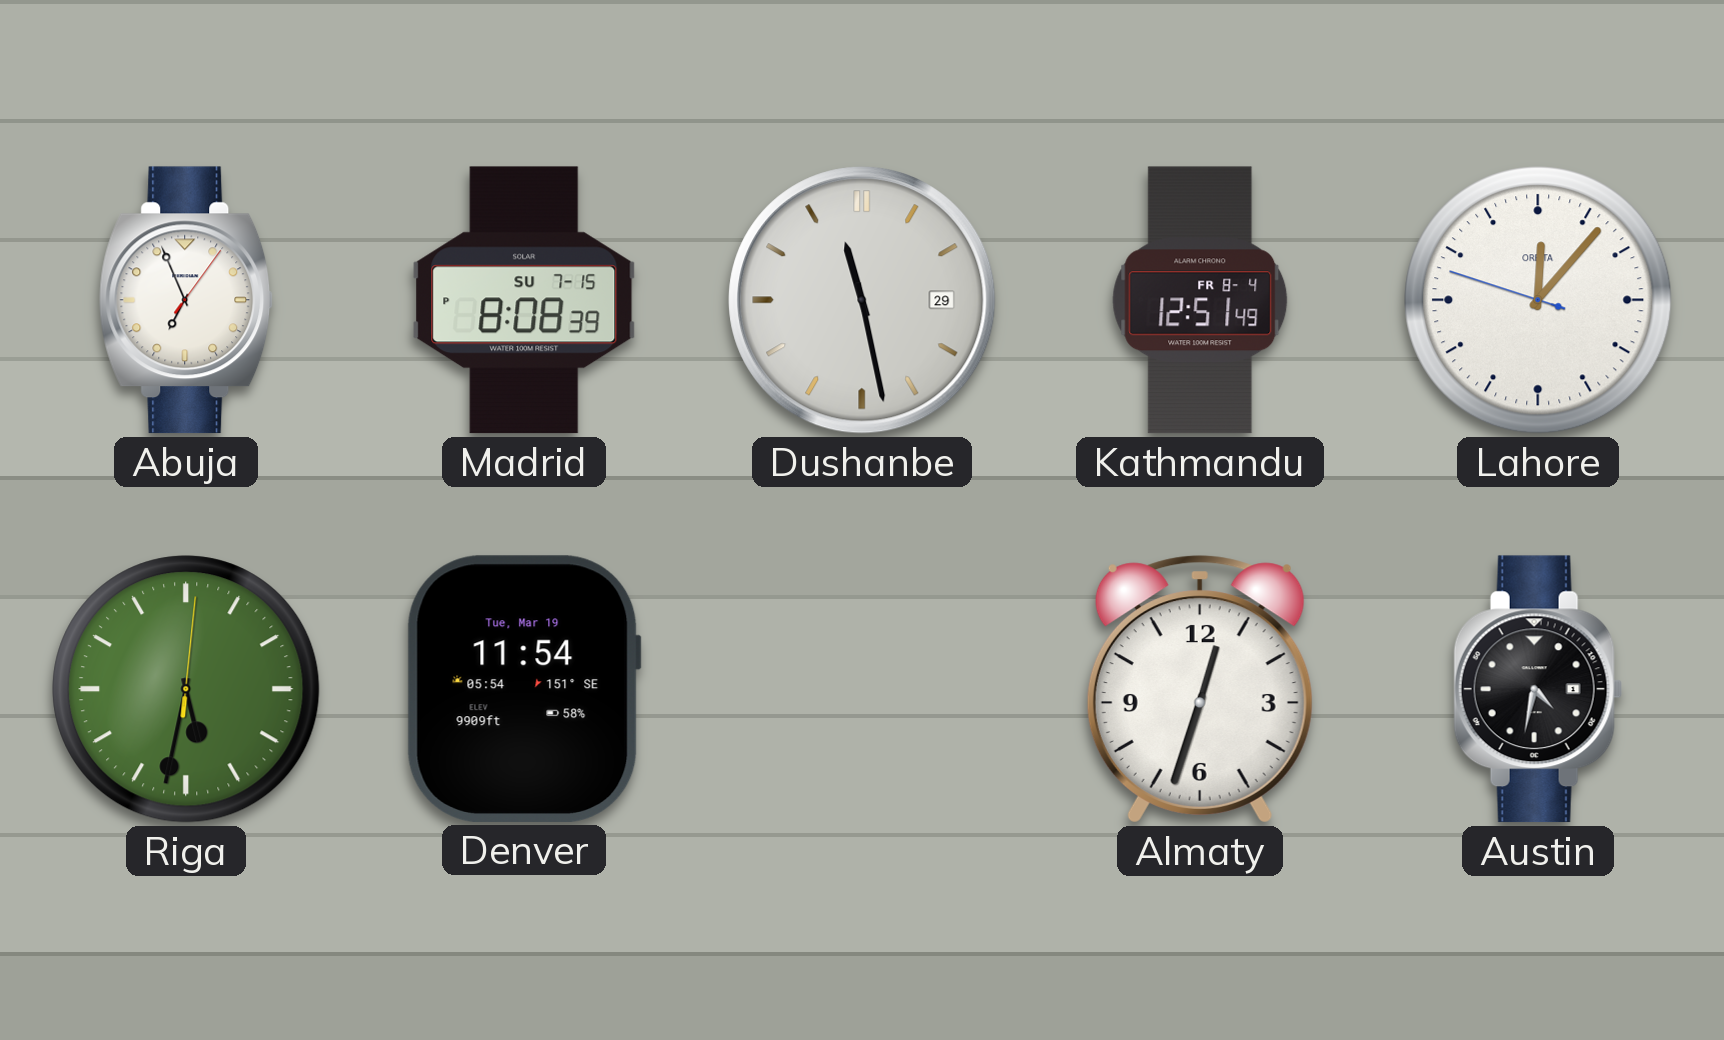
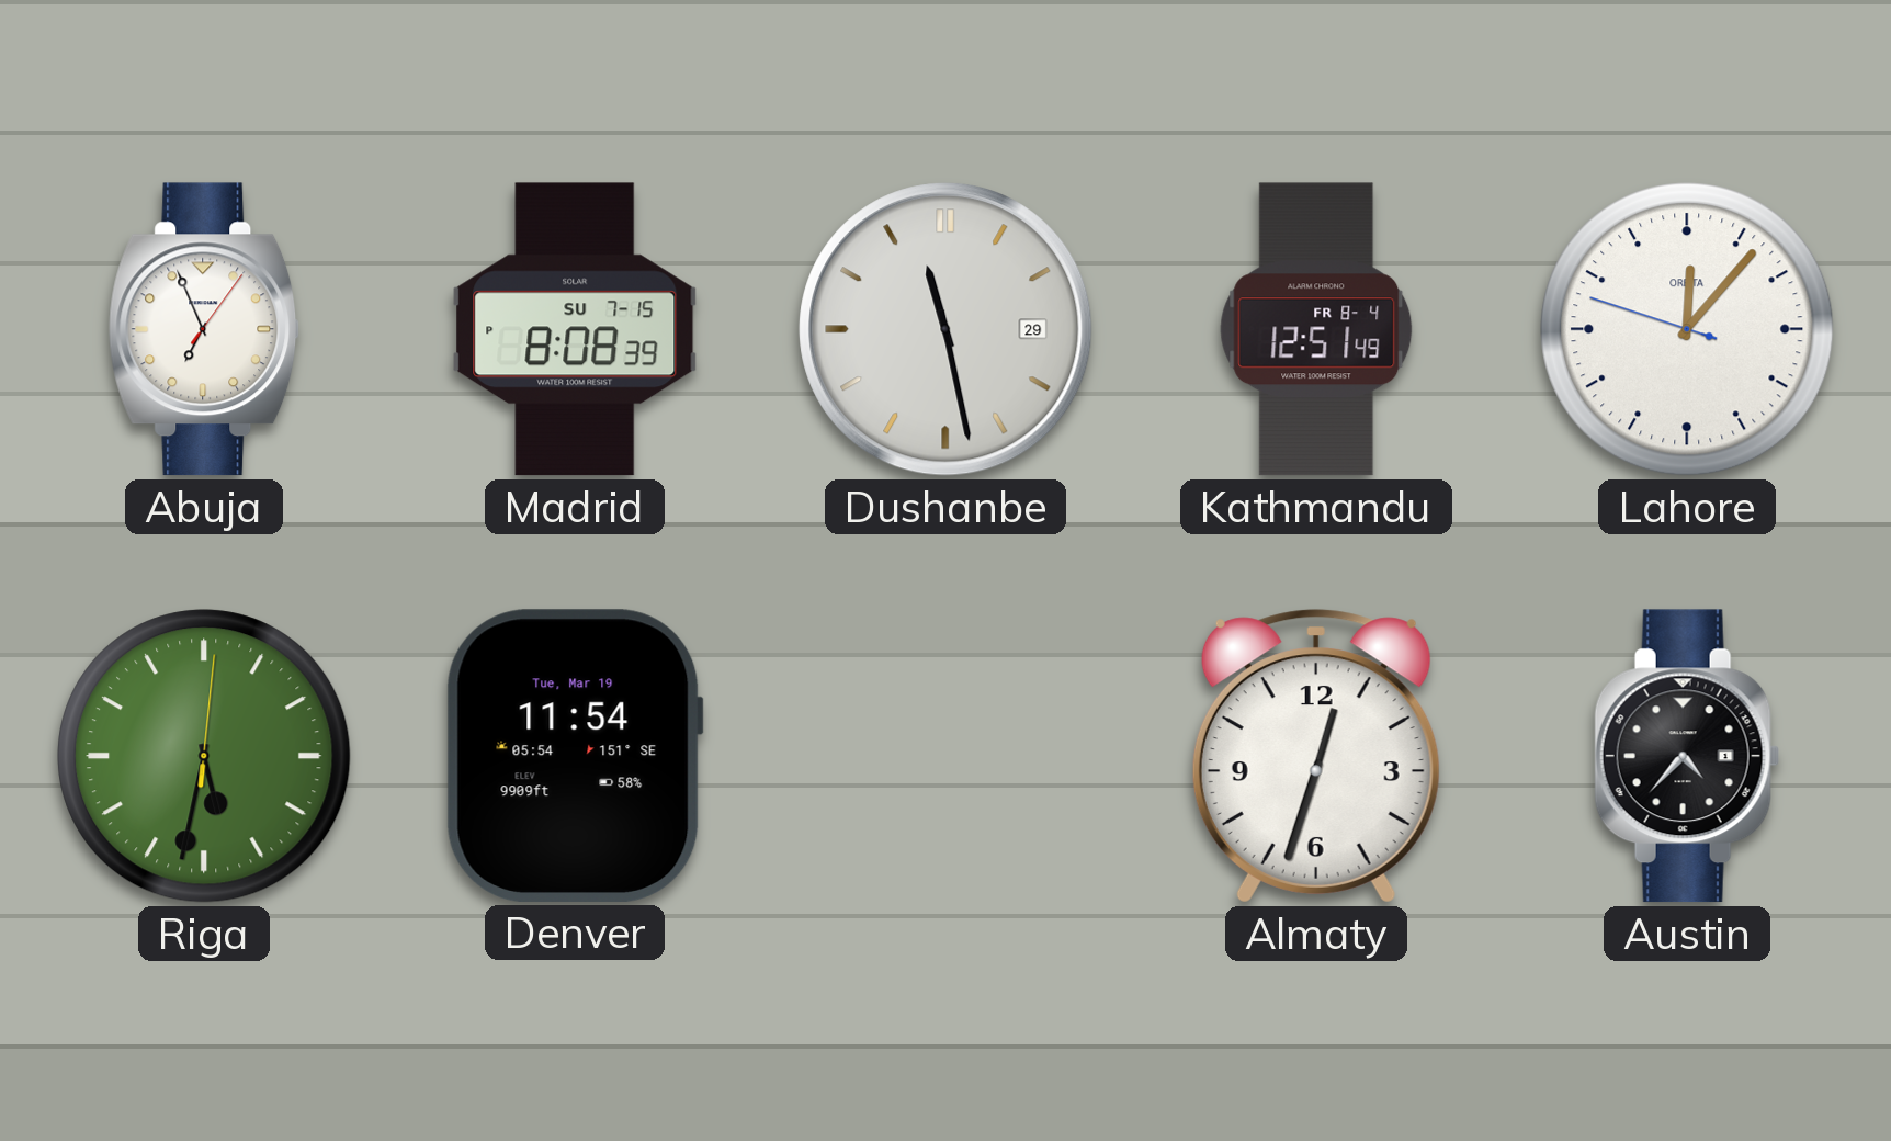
Austin: 4:32 -> 4:37 (1687, 756)
